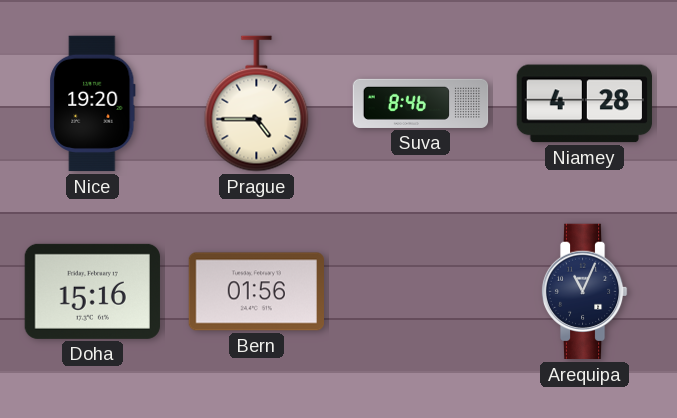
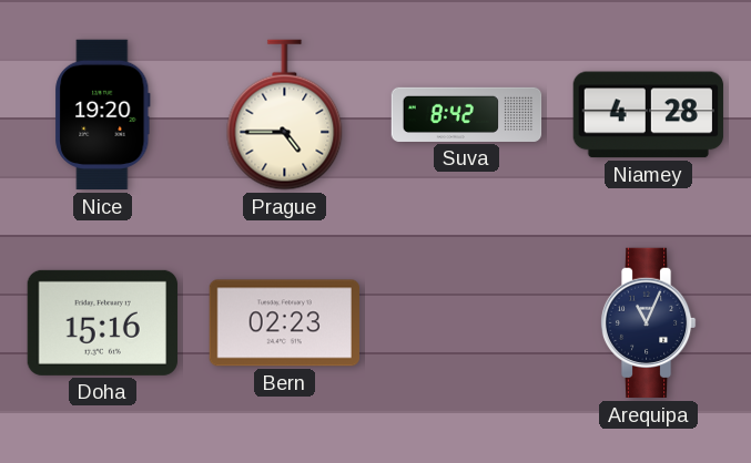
Suva: 8:46 -> 8:42 (467, 114)
Bern: 01:56 -> 02:23 (284, 323)
